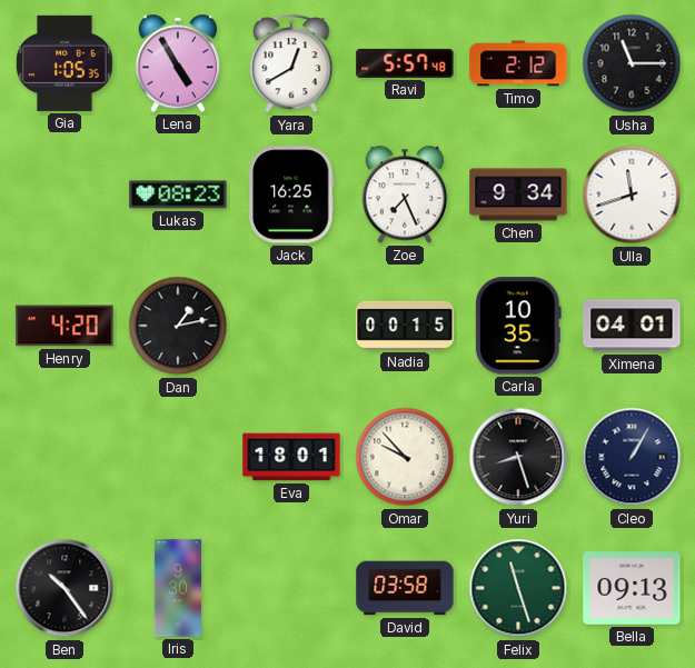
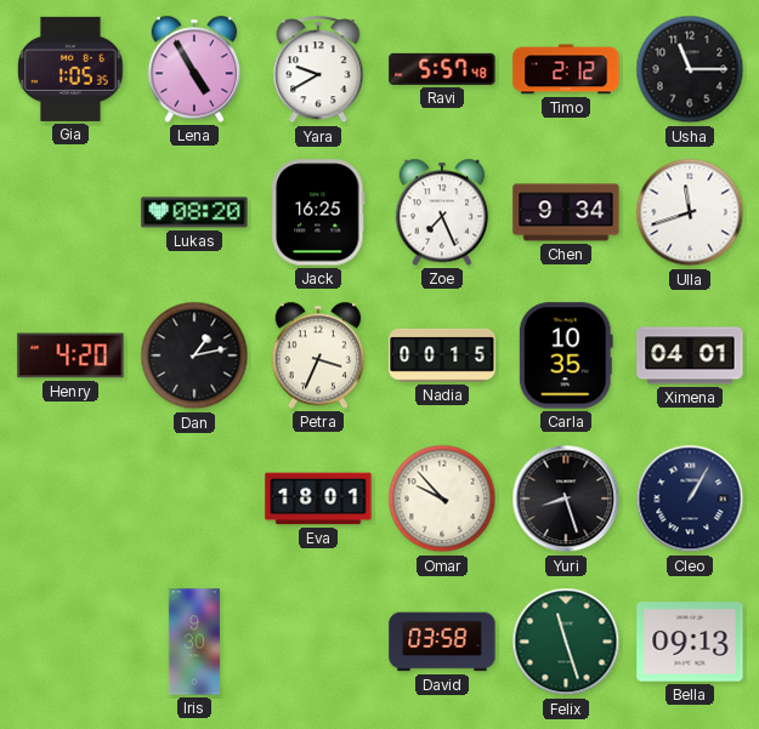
Yara: 12:40 -> 9:40 (318, 70)
Lukas: 08:23 -> 08:20 (194, 212)
Petra: none -> 3:34 (318, 355)
Ben: 10:24 -> none (64, 588)
